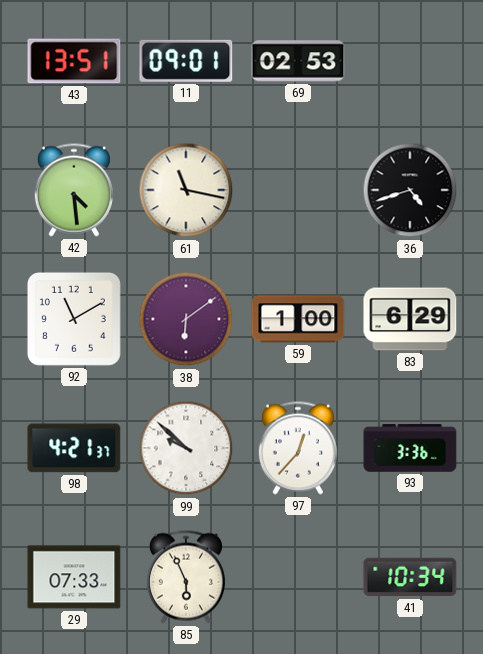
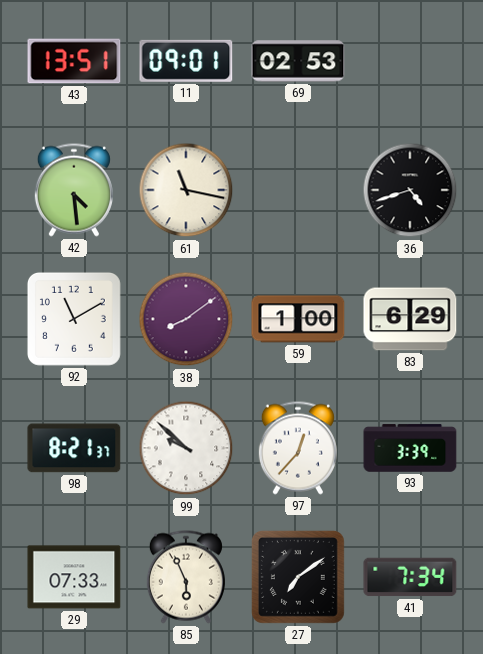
38: 6:09 -> 8:09 (186, 319)
98: 4:21 -> 8:21 (74, 448)
93: 3:36 -> 3:39 (410, 448)
27: none -> 7:09 (298, 577)
41: 10:34 -> 7:34 (410, 577)
